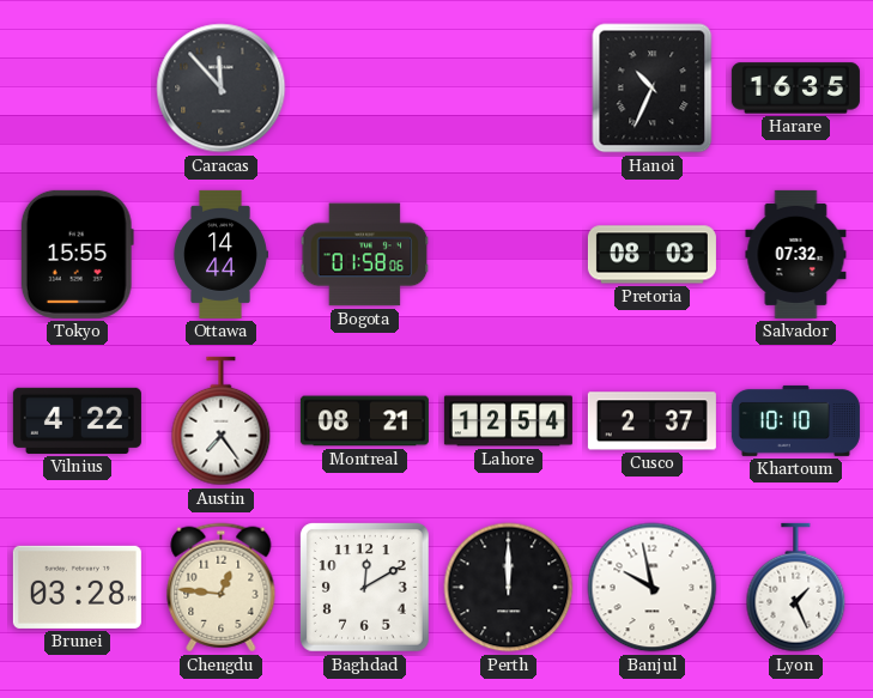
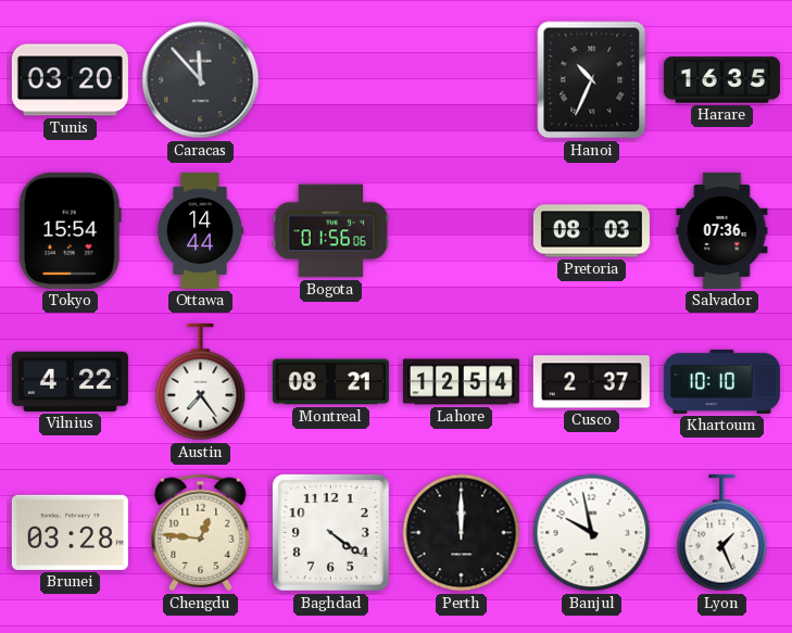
Tunis: none -> 03:20 (70, 80)
Tokyo: 15:55 -> 15:54 (70, 230)
Bogota: 01:58 -> 01:56 (331, 231)
Salvador: 07:32 -> 07:36 (722, 230)
Baghdad: 12:10 -> 4:21 (330, 533)
